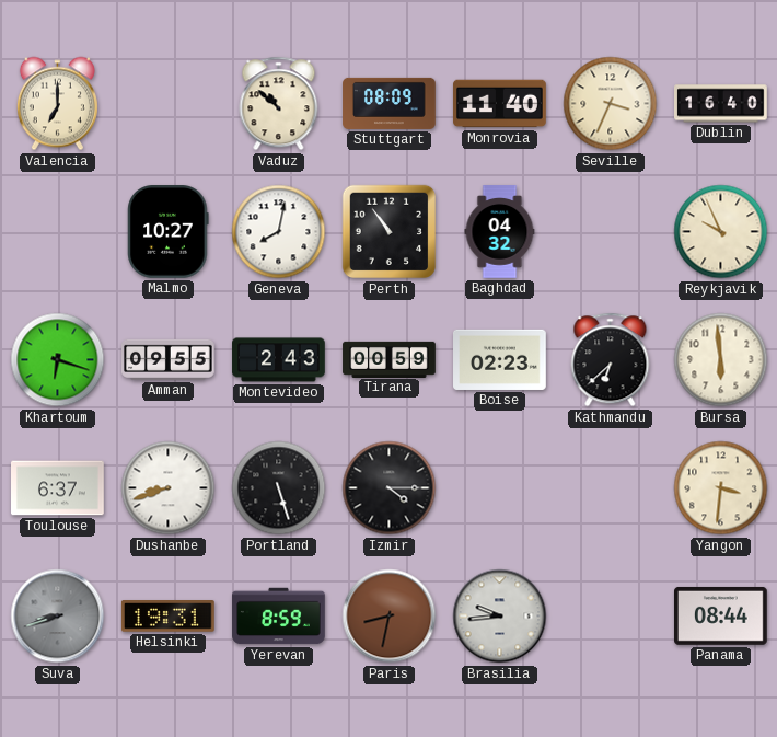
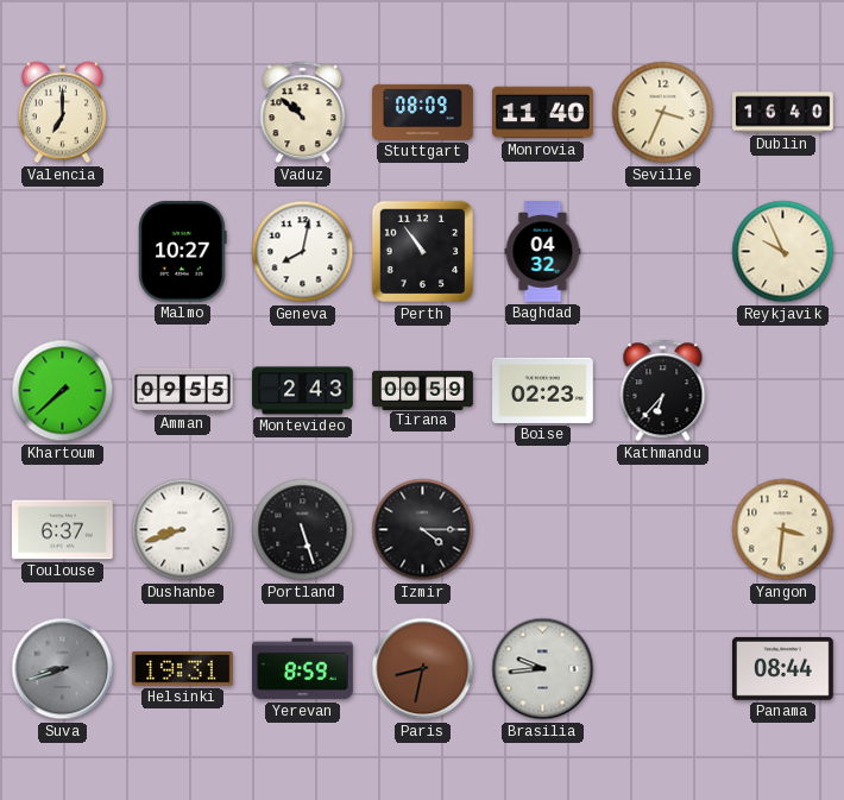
Khartoum: 6:18 -> 7:38 (63, 391)
Kathmandu: 6:38 -> 6:37 (663, 391)
Bursa: 5:59 -> none (721, 360)
